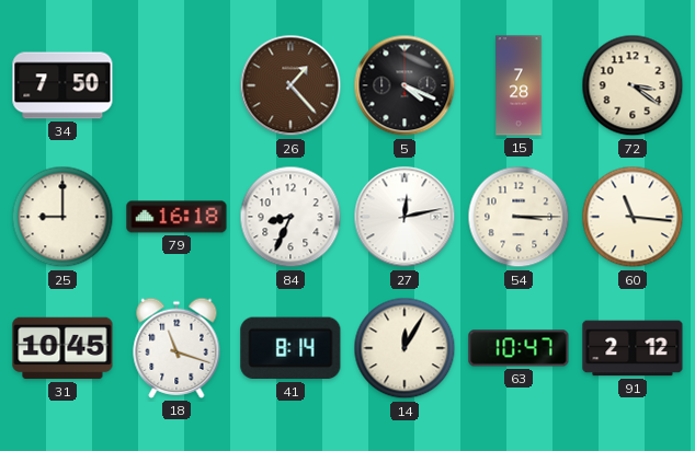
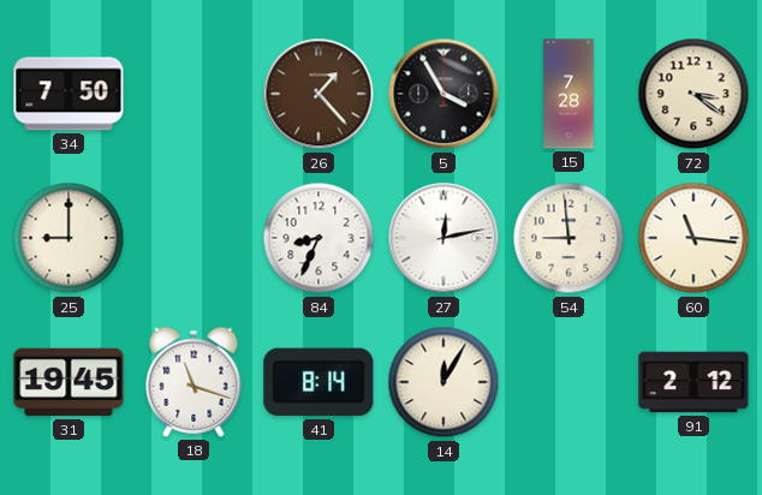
5: 4:19 -> 3:55 (443, 94)
79: 16:18 -> none (176, 217)
54: 3:15 -> 8:59 (568, 238)
31: 10:45 -> 19:45 (69, 382)
63: 10:47 -> none (519, 348)
